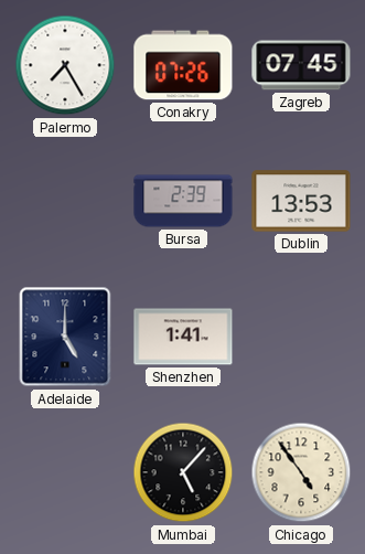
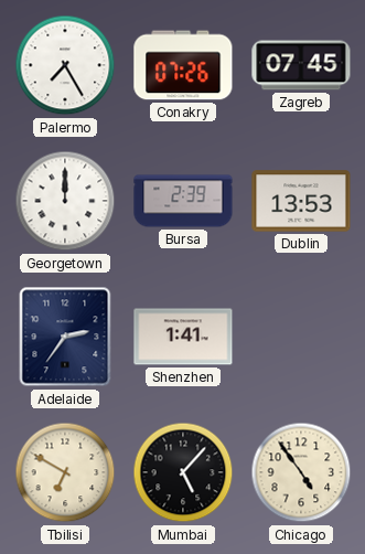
Georgetown: none -> 12:00 (65, 201)
Adelaide: 5:00 -> 2:36 (65, 337)
Tbilisi: none -> 6:50 (65, 472)
